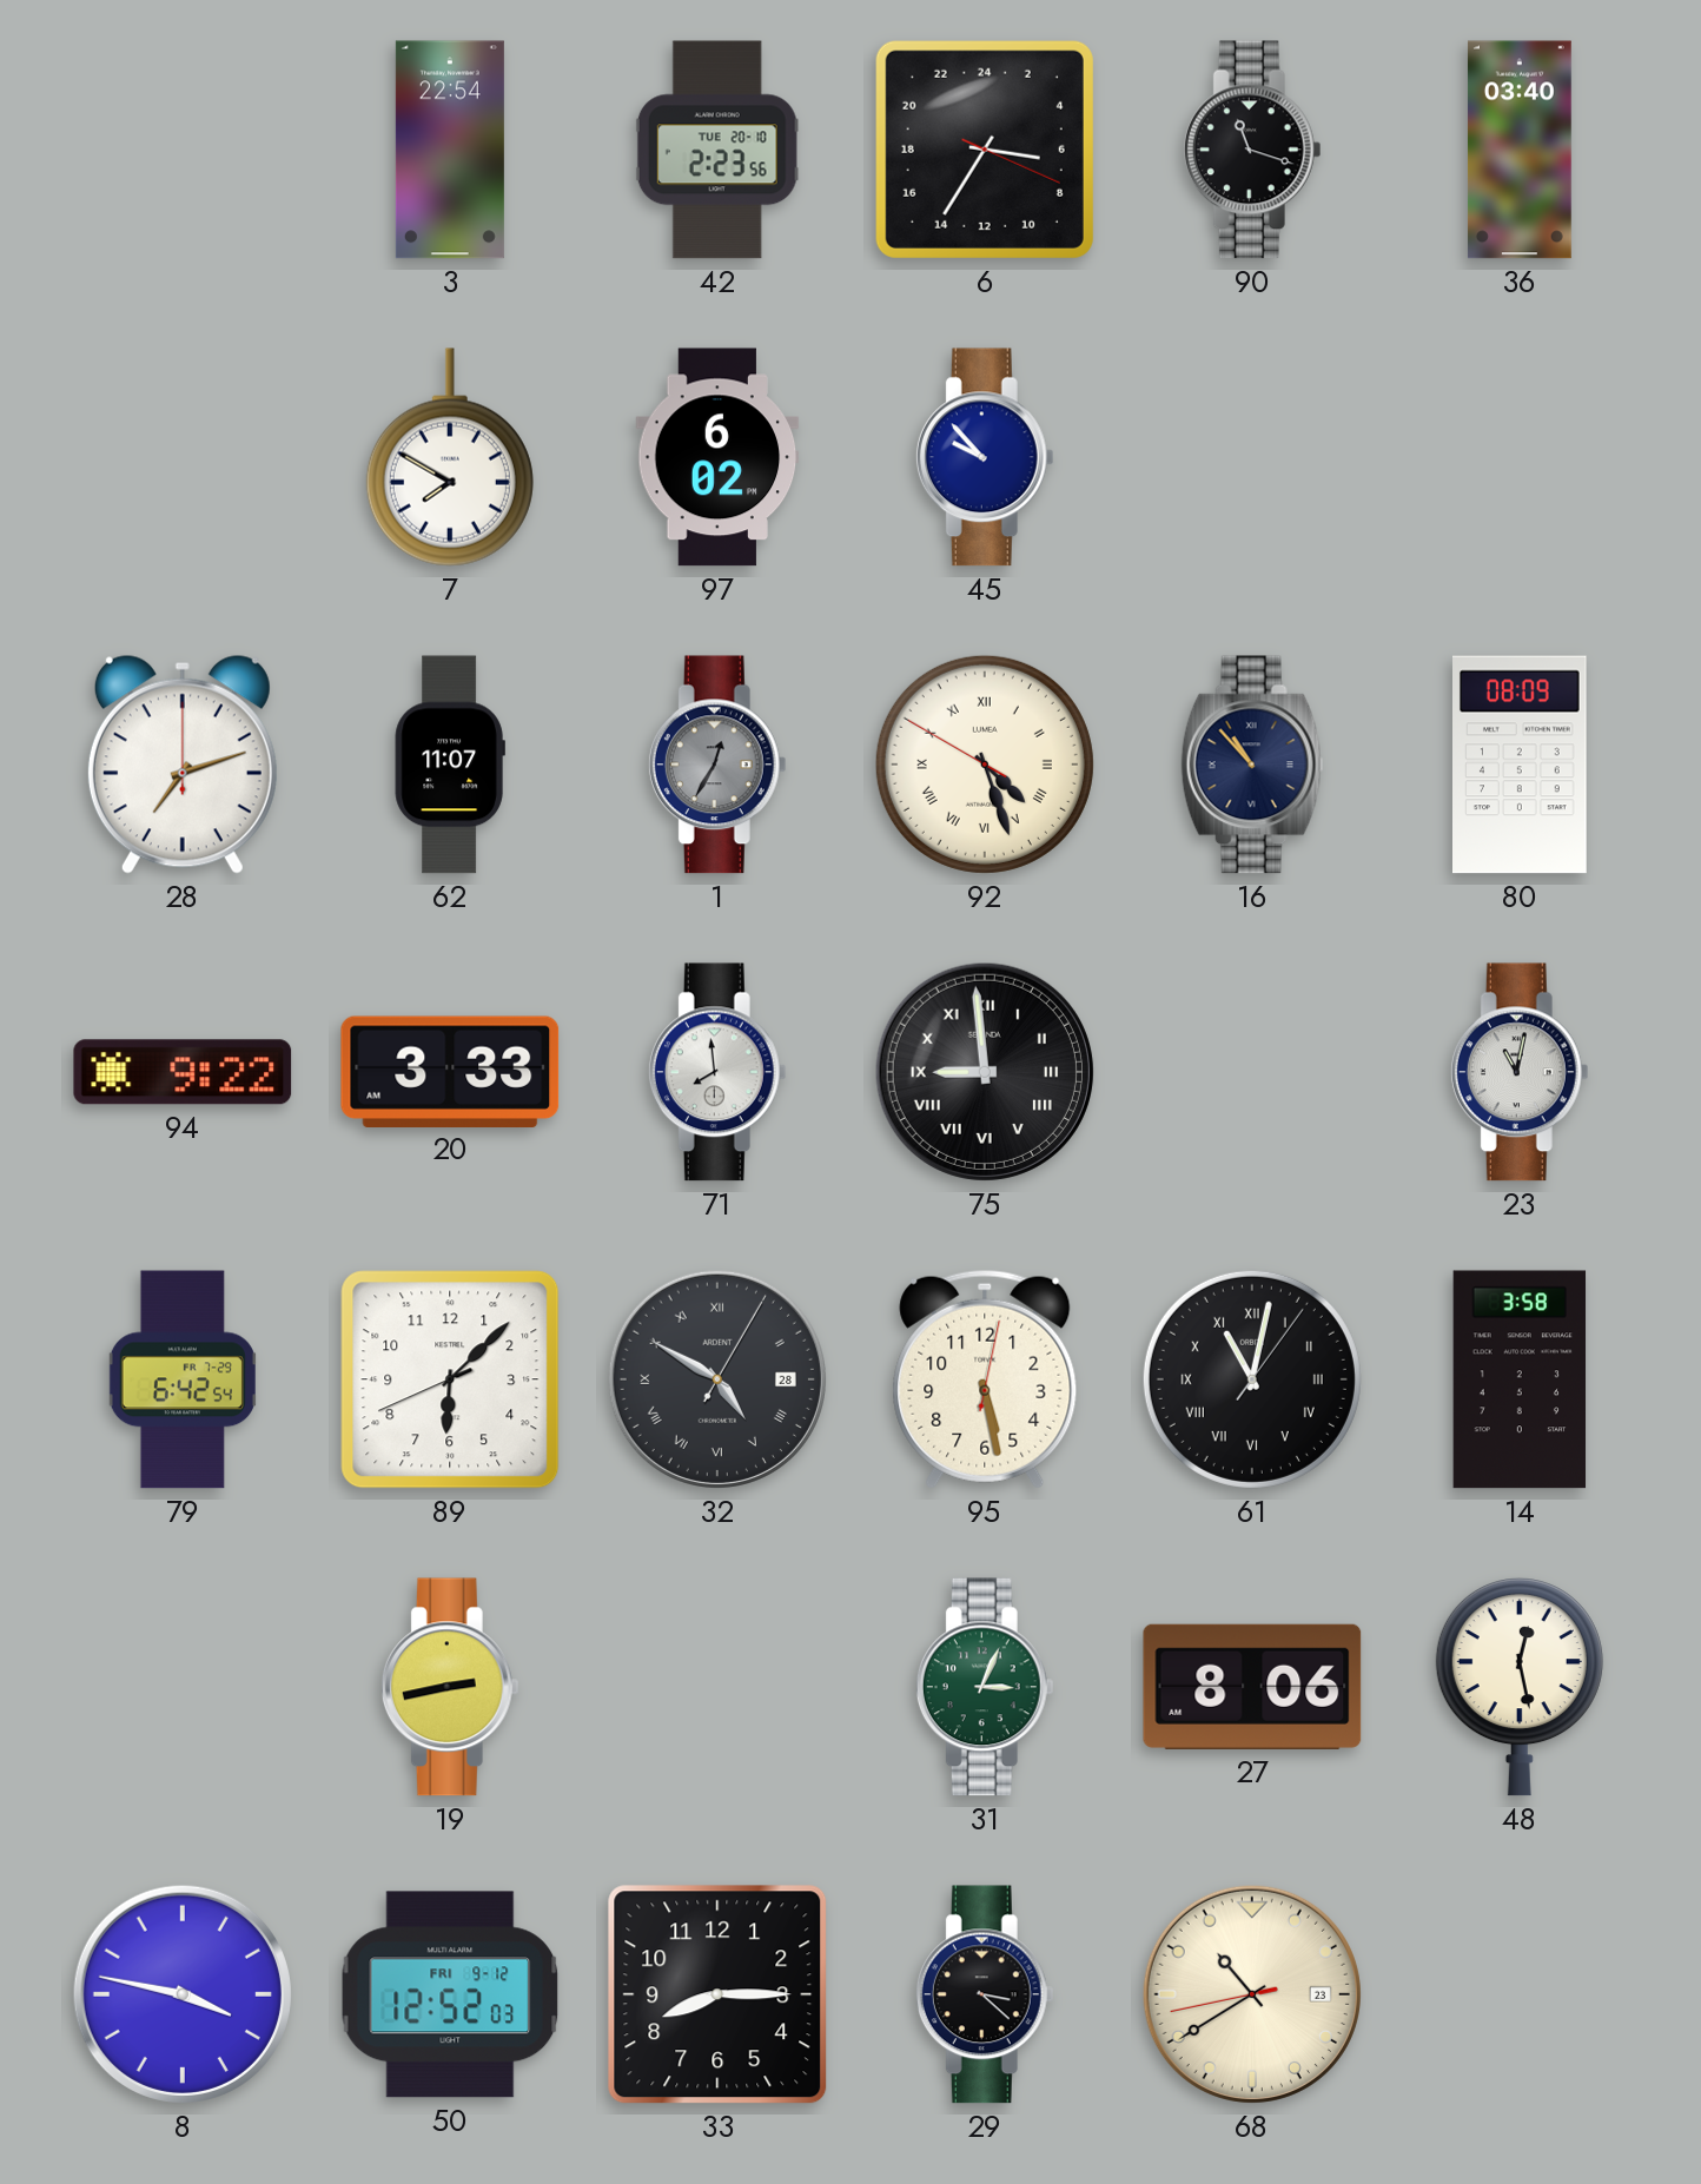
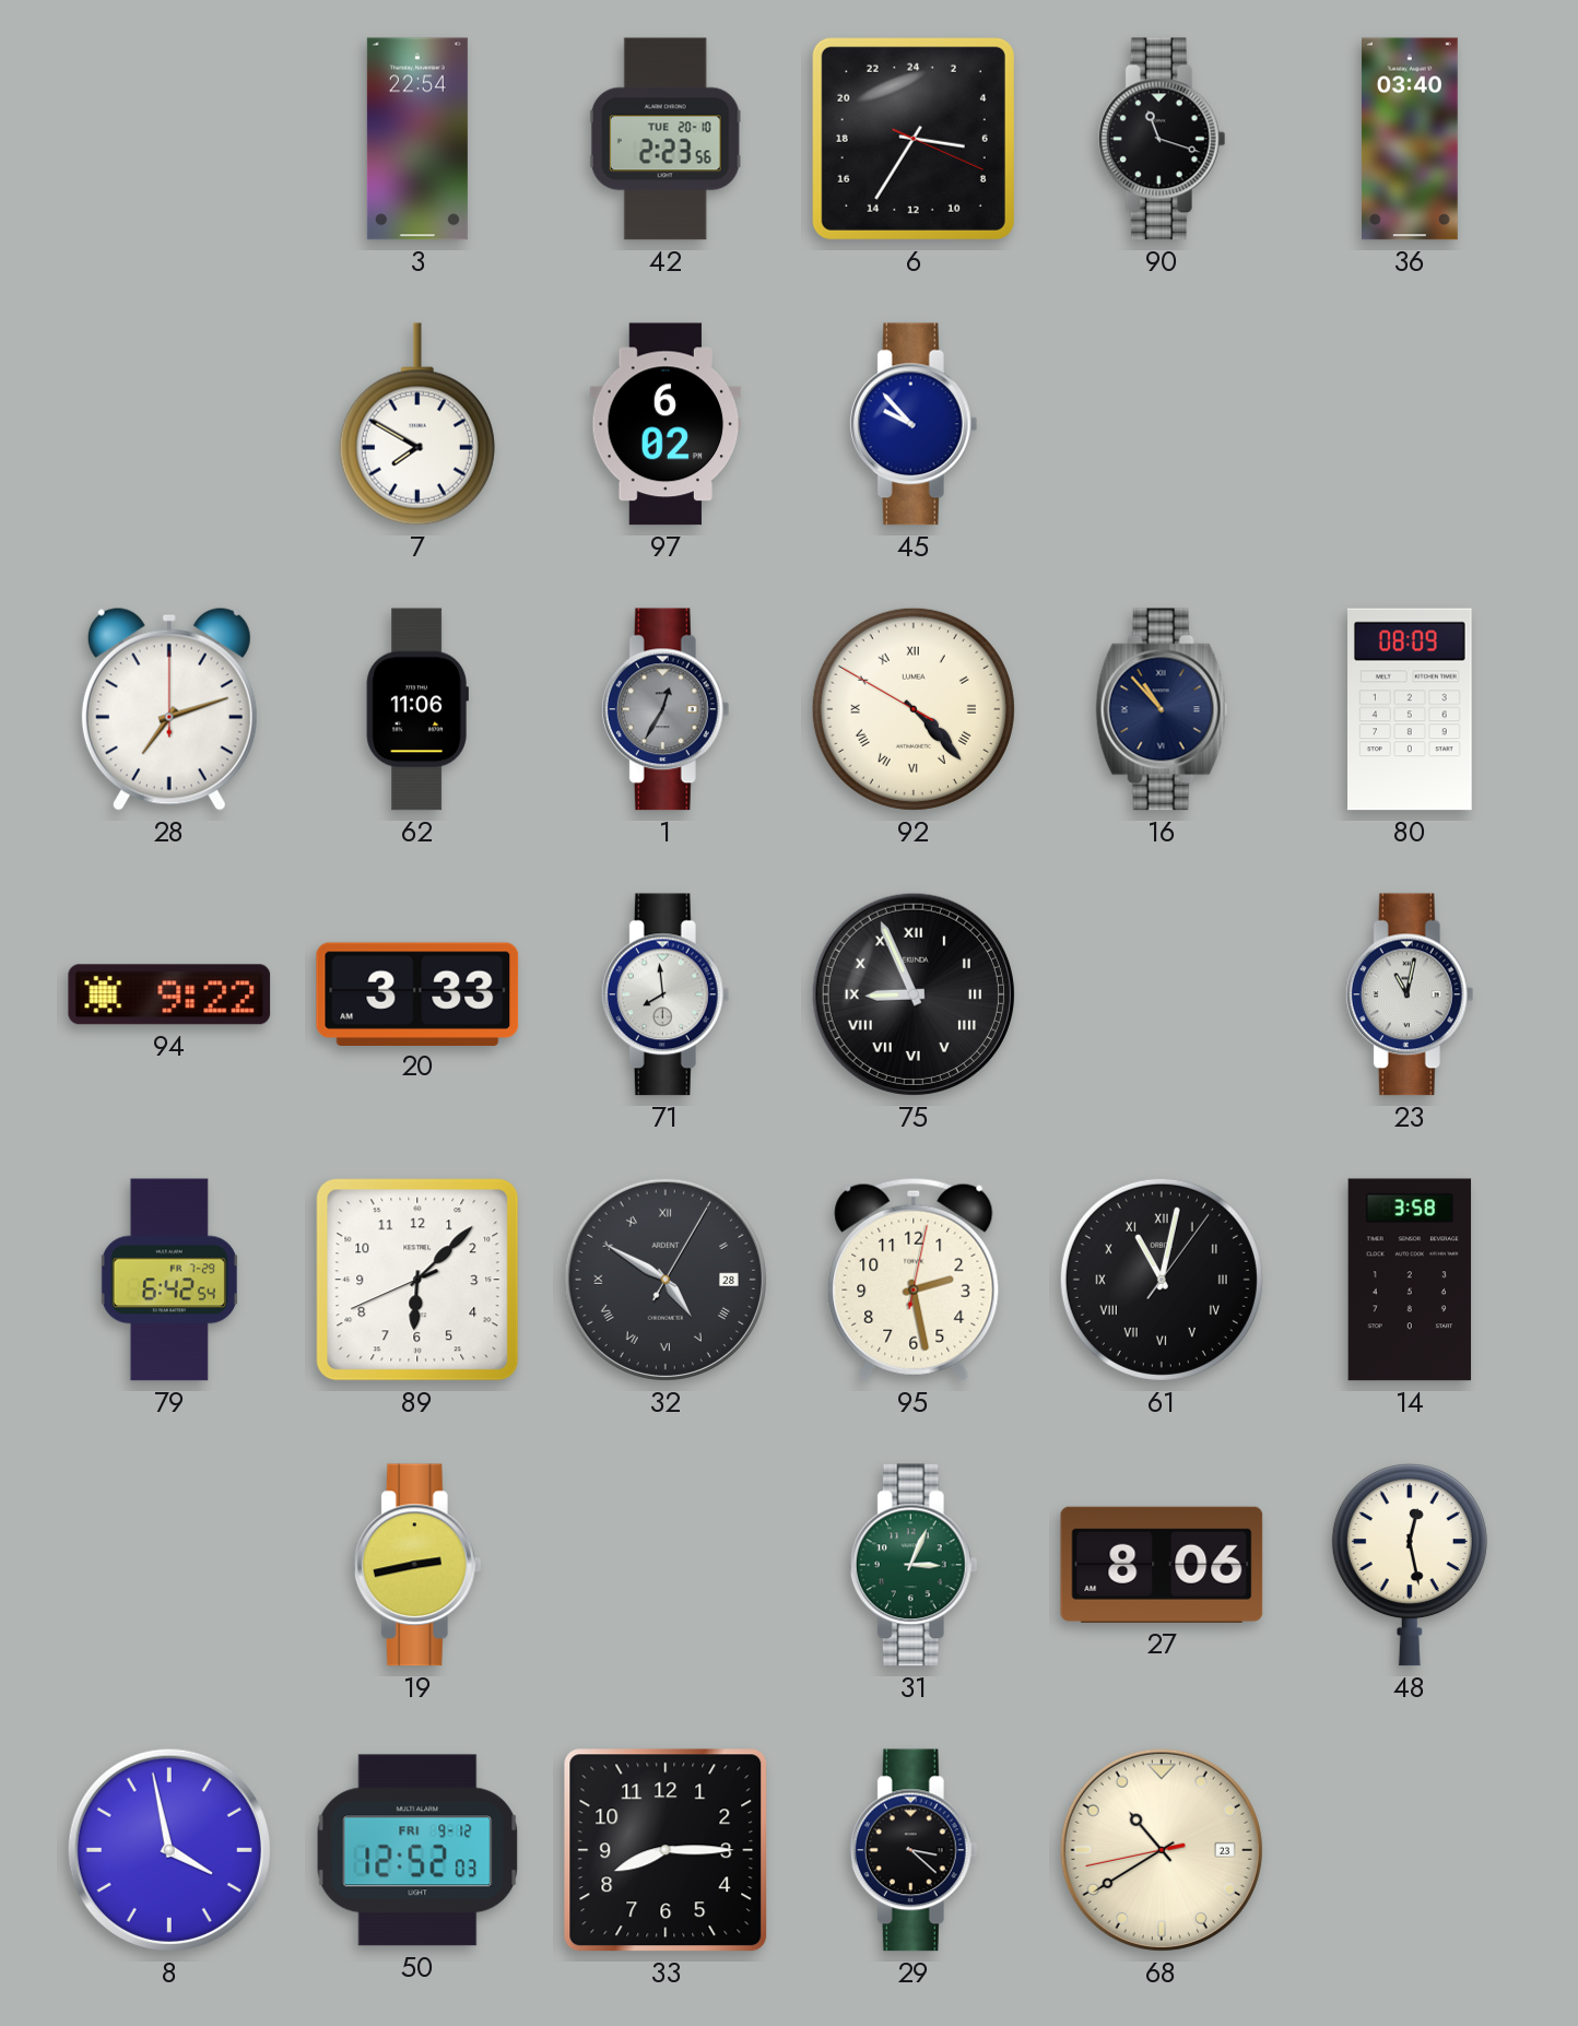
62: 11:07 -> 11:06 (417, 709)
92: 4:26 -> 4:22 (914, 709)
75: 8:59 -> 8:56 (914, 994)
95: 5:28 -> 2:28 (914, 1280)
8: 3:47 -> 3:58 (169, 1850)
